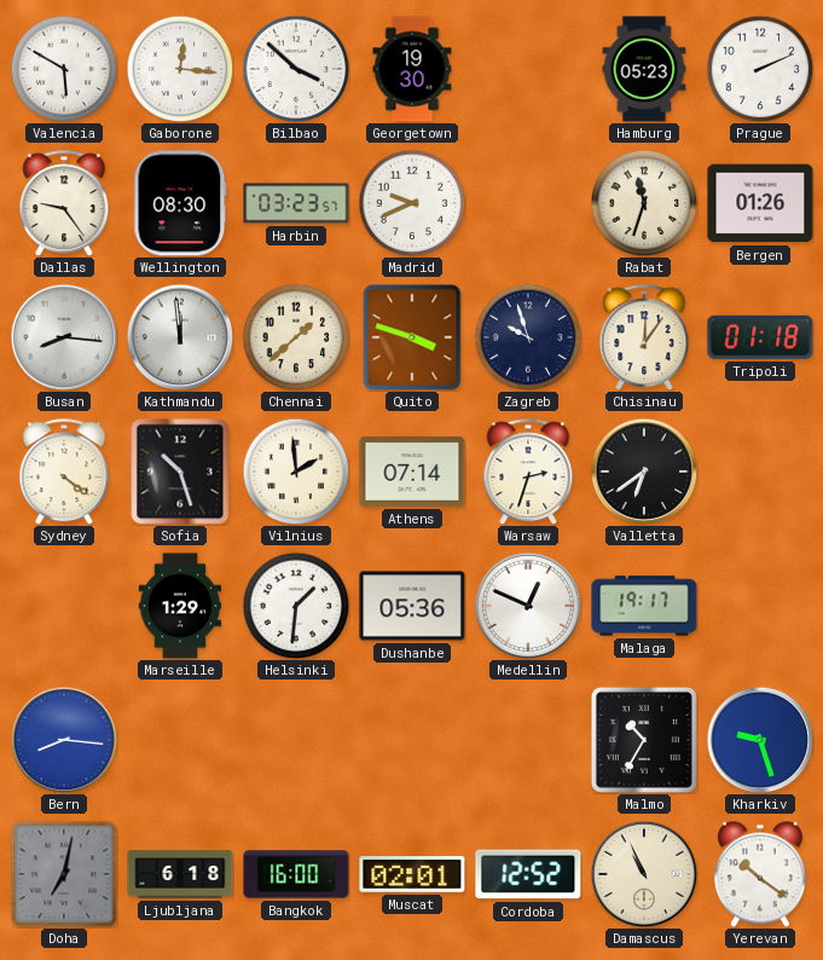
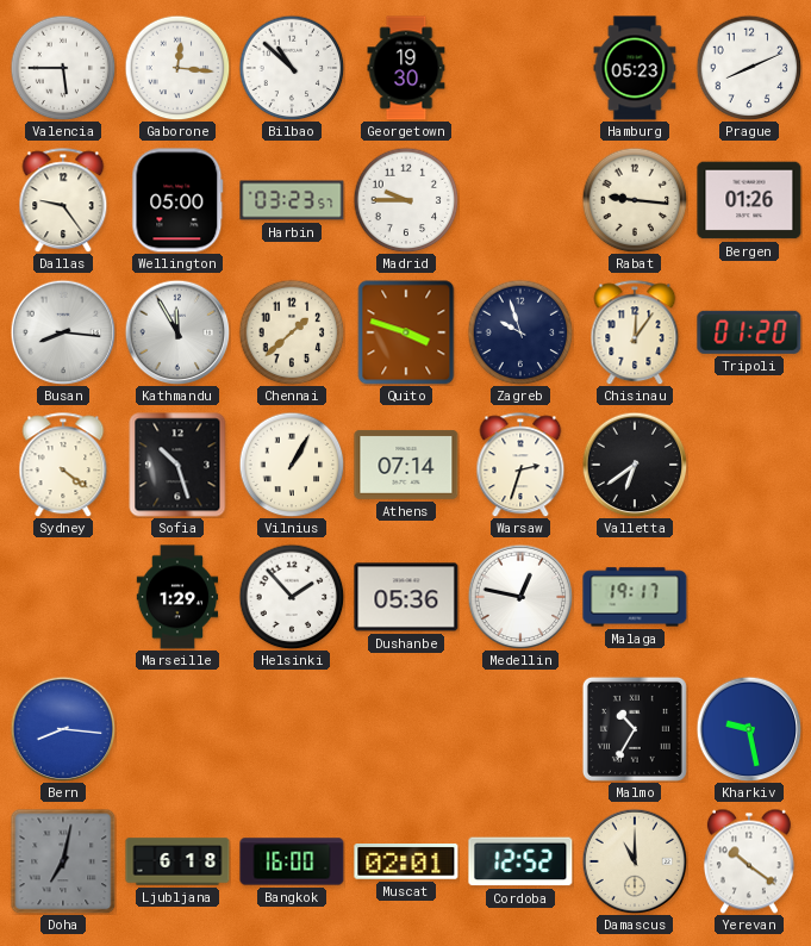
Valencia: 5:50 -> 5:45 (63, 68)
Bilbao: 3:52 -> 10:52 (292, 68)
Prague: 2:11 -> 8:11 (749, 68)
Wellington: 08:30 -> 05:00 (177, 200)
Madrid: 9:41 -> 9:45 (406, 200)
Rabat: 11:33 -> 9:16 (635, 200)
Kathmandu: 11:59 -> 11:55 (177, 332)
Tripoli: 01:18 -> 01:20 (749, 332)
Vilnius: 1:59 -> 1:05 (292, 465)
Helsinki: 1:31 -> 1:53 (292, 597)
Medellin: 12:49 -> 12:47 (520, 597)
Kharkiv: 9:27 -> 9:28 (749, 729)
Damascus: 10:56 -> 11:00 (635, 861)
